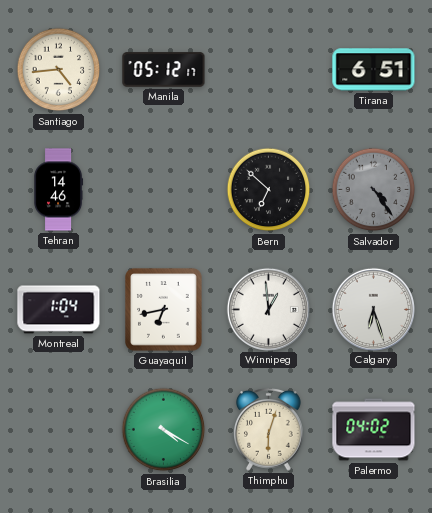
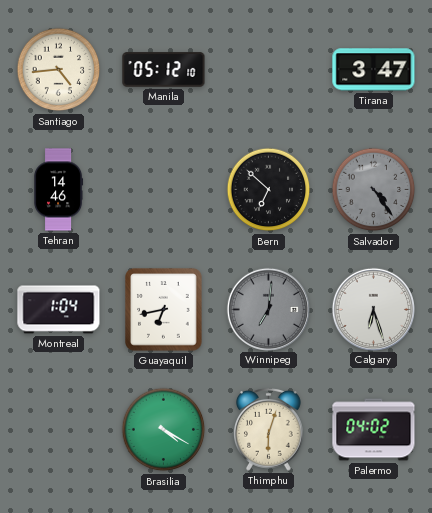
Manila: 05:12:17 -> 05:12:10 (164, 70)
Tirana: 6:51 -> 3:47 (374, 70)
Winnipeg: 12:59 -> 7:01 (268, 309)
Winnipeg dial: white -> grey (268, 309)
